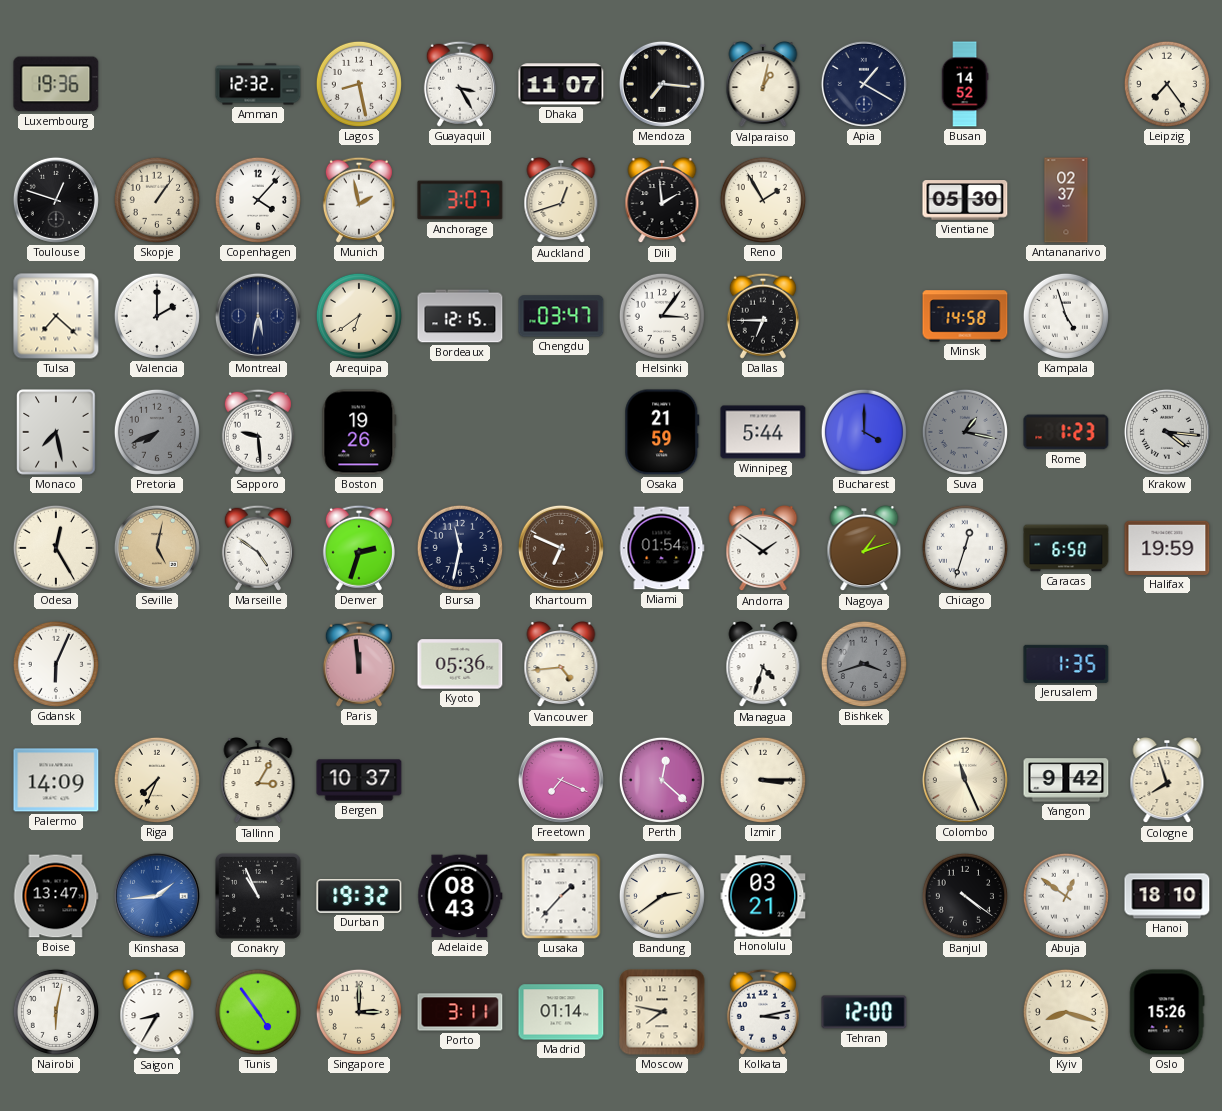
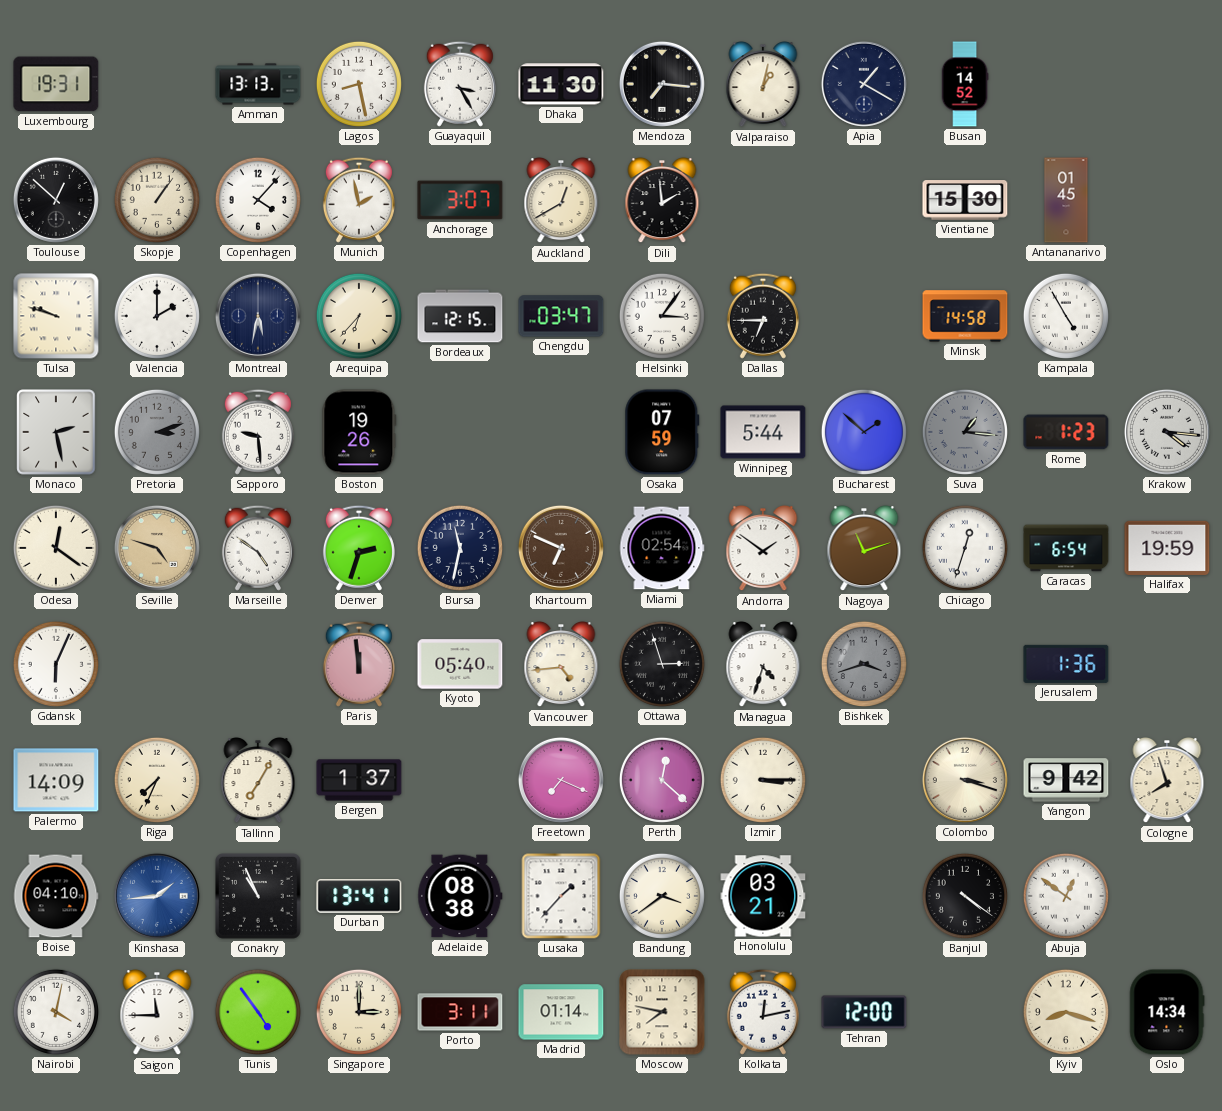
Luxembourg: 19:36 -> 19:31 (56, 84)
Amman: 12:32 -> 13:13 (258, 84)
Dhaka: 11:07 -> 11:30 (561, 84)
Leipzig: 7:24 -> none (1167, 84)
Toulouse: 12:48 -> 12:52 (56, 200)
Auckland: 12:42 -> 12:40 (561, 201)
Reno: 1:55 -> none (763, 200)
Vientiane: 05:30 -> 15:30 (965, 200)
Antananarivo: 02:37 -> 01:45 (1066, 200)
Tulsa: 7:22 -> 9:48 (56, 316)
Arequipa: 6:39 -> 6:37 (359, 316)
Kampala: 4:57 -> 4:55 (1066, 316)
Monaco: 7:28 -> 2:28 (56, 432)
Pretoria: 7:41 -> 3:12 (157, 432)
Osaka: 21:59 -> 07:59 (662, 432)
Bucharest: 4:00 -> 1:52 (864, 432)
Suva: 1:17 -> 1:16 (965, 432)
Odesa: 12:25 -> 12:21 (56, 548)
Seville: 5:02 -> 4:48 (157, 548)
Miami: 01:54 -> 02:54 (662, 548)
Nagoya: 1:12 -> 11:12 (864, 549)
Caracas: 6:50 -> 6:54 (1066, 548)
Kyoto: 05:36 -> 05:40 (460, 664)
Ottawa: none -> 2:57 (662, 664)
Jerusalem: 1:35 -> 1:36 (1066, 664)
Tallinn: 3:05 -> 7:05 (258, 781)
Bergen: 10:37 -> 1:37 (359, 780)
Colombo: 11:26 -> 3:18 (965, 780)
Boise: 13:47 -> 04:10 (56, 896)
Durban: 19:32 -> 13:41 (359, 896)
Adelaide: 08:43 -> 08:38 (460, 896)
Bandung: 2:39 -> 3:39 (662, 896)
Hanoi: 18:10 -> none (1167, 896)
Nairobi: 6:02 -> 4:02 (56, 1012)
Saigon: 8:35 -> 11:45 (157, 1013)
Kolkata: 3:13 -> 12:13 (763, 1012)
Oslo: 15:26 -> 14:34 (1167, 1012)
